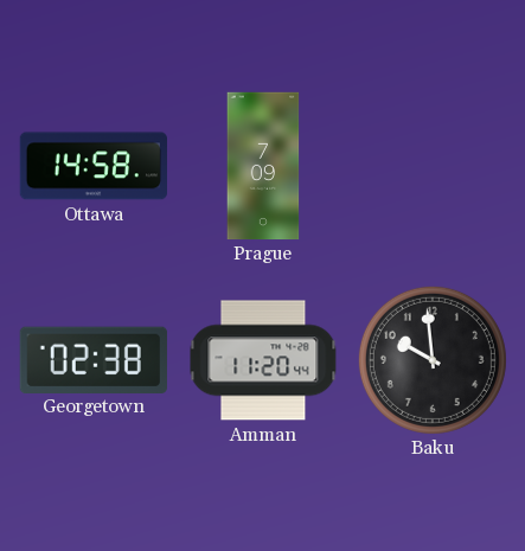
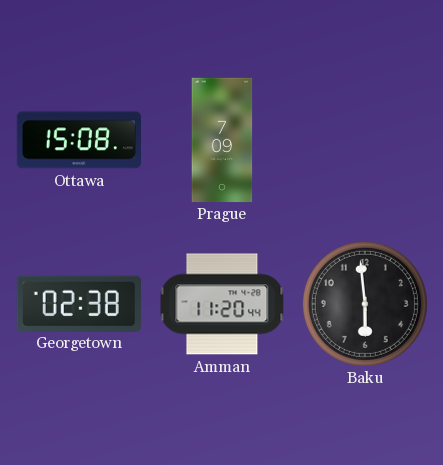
Ottawa: 14:58 -> 15:08 (78, 140)
Baku: 9:59 -> 5:59 (365, 304)
